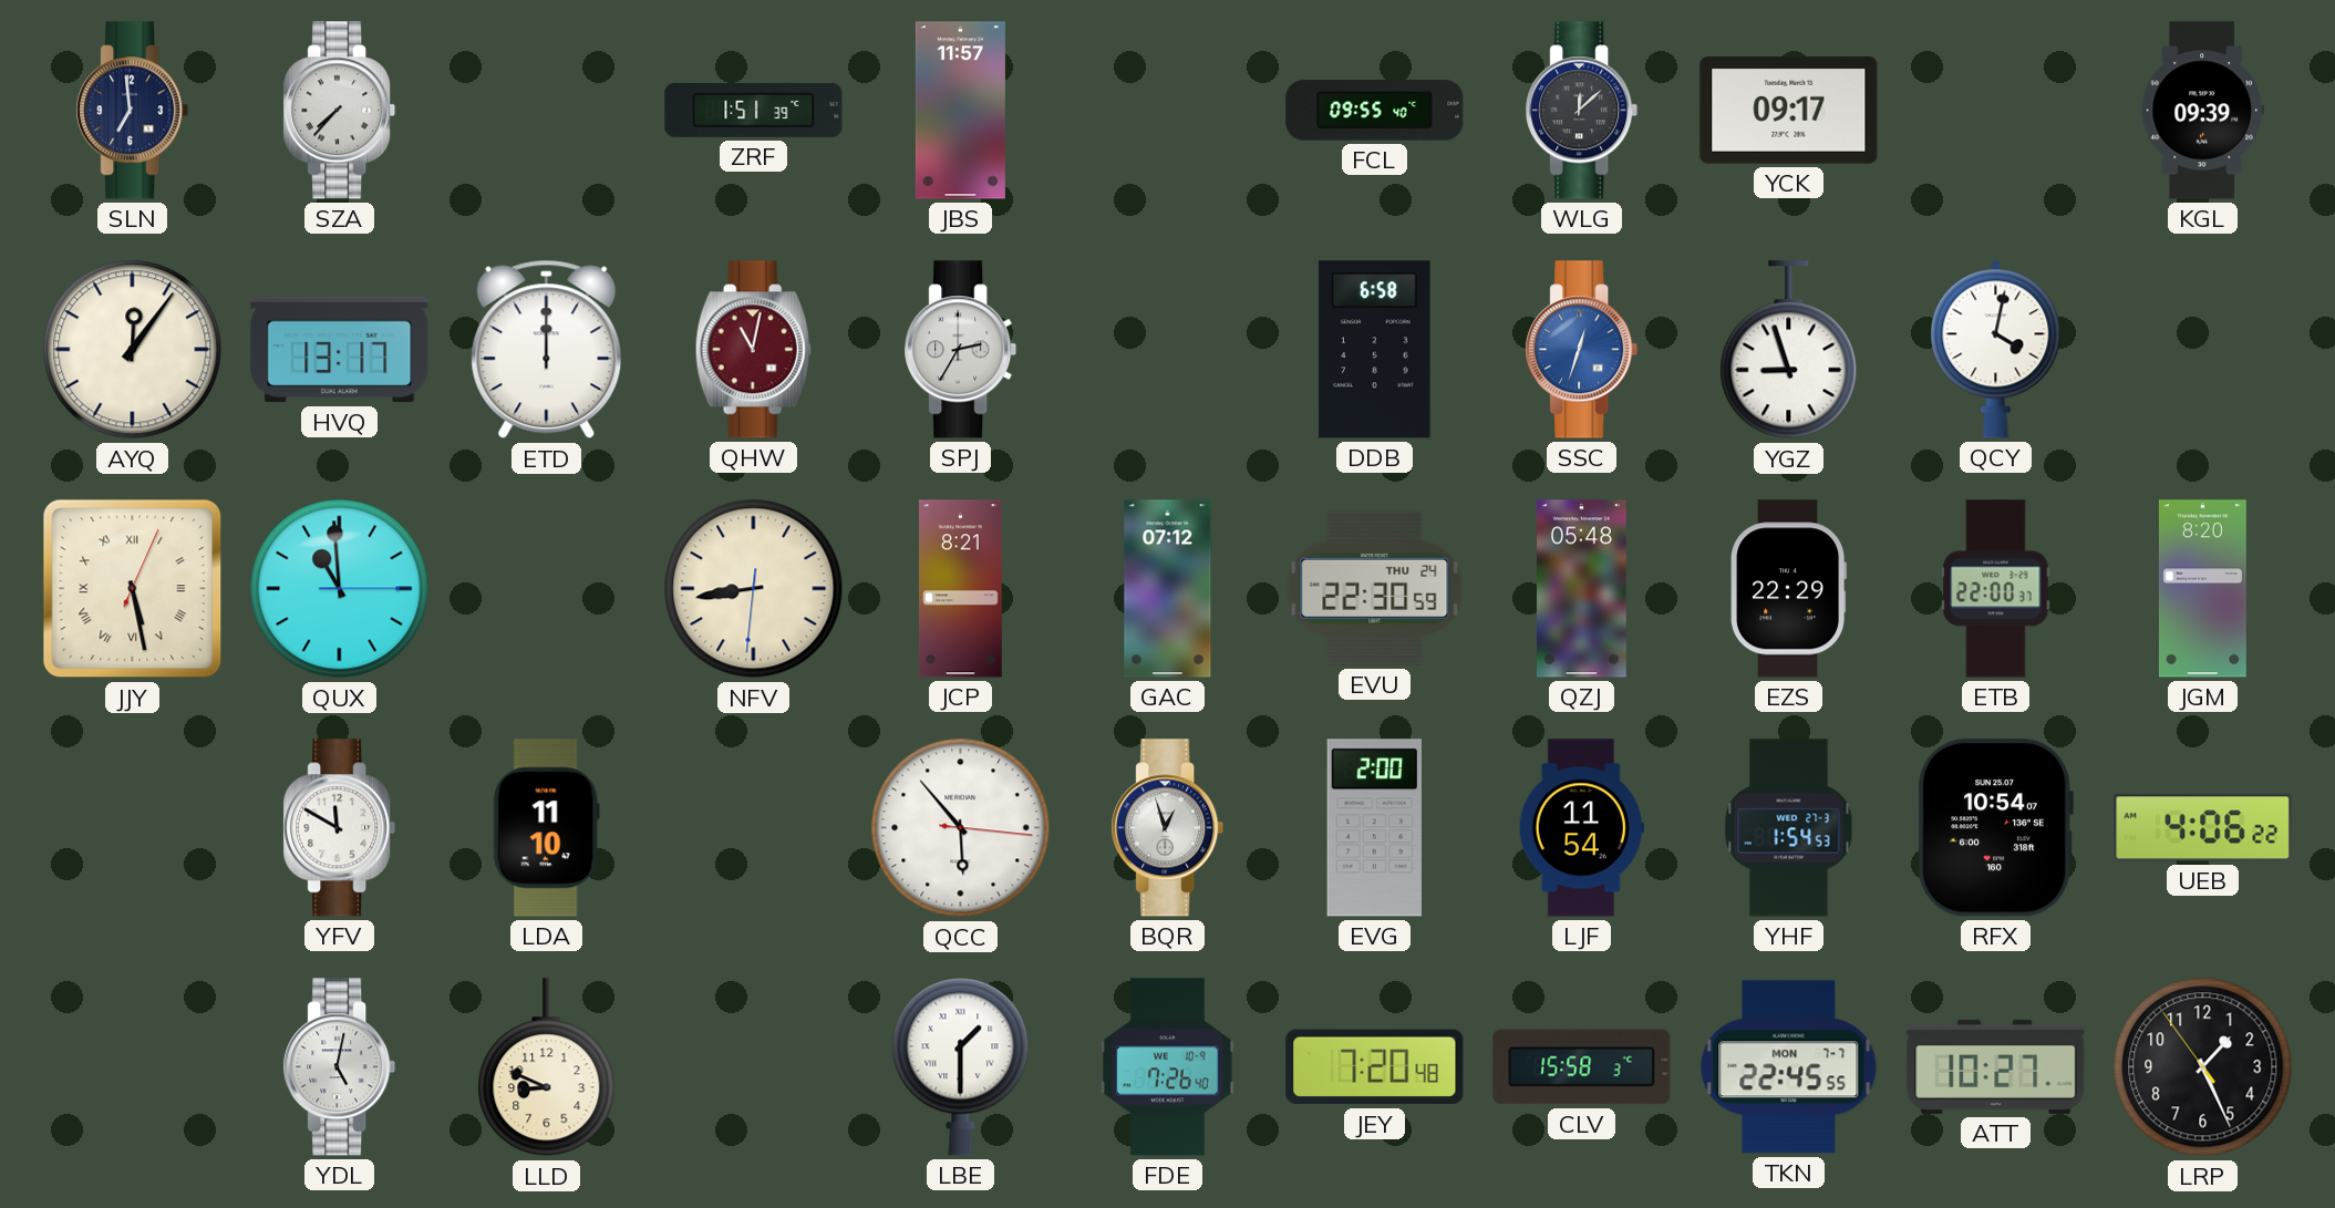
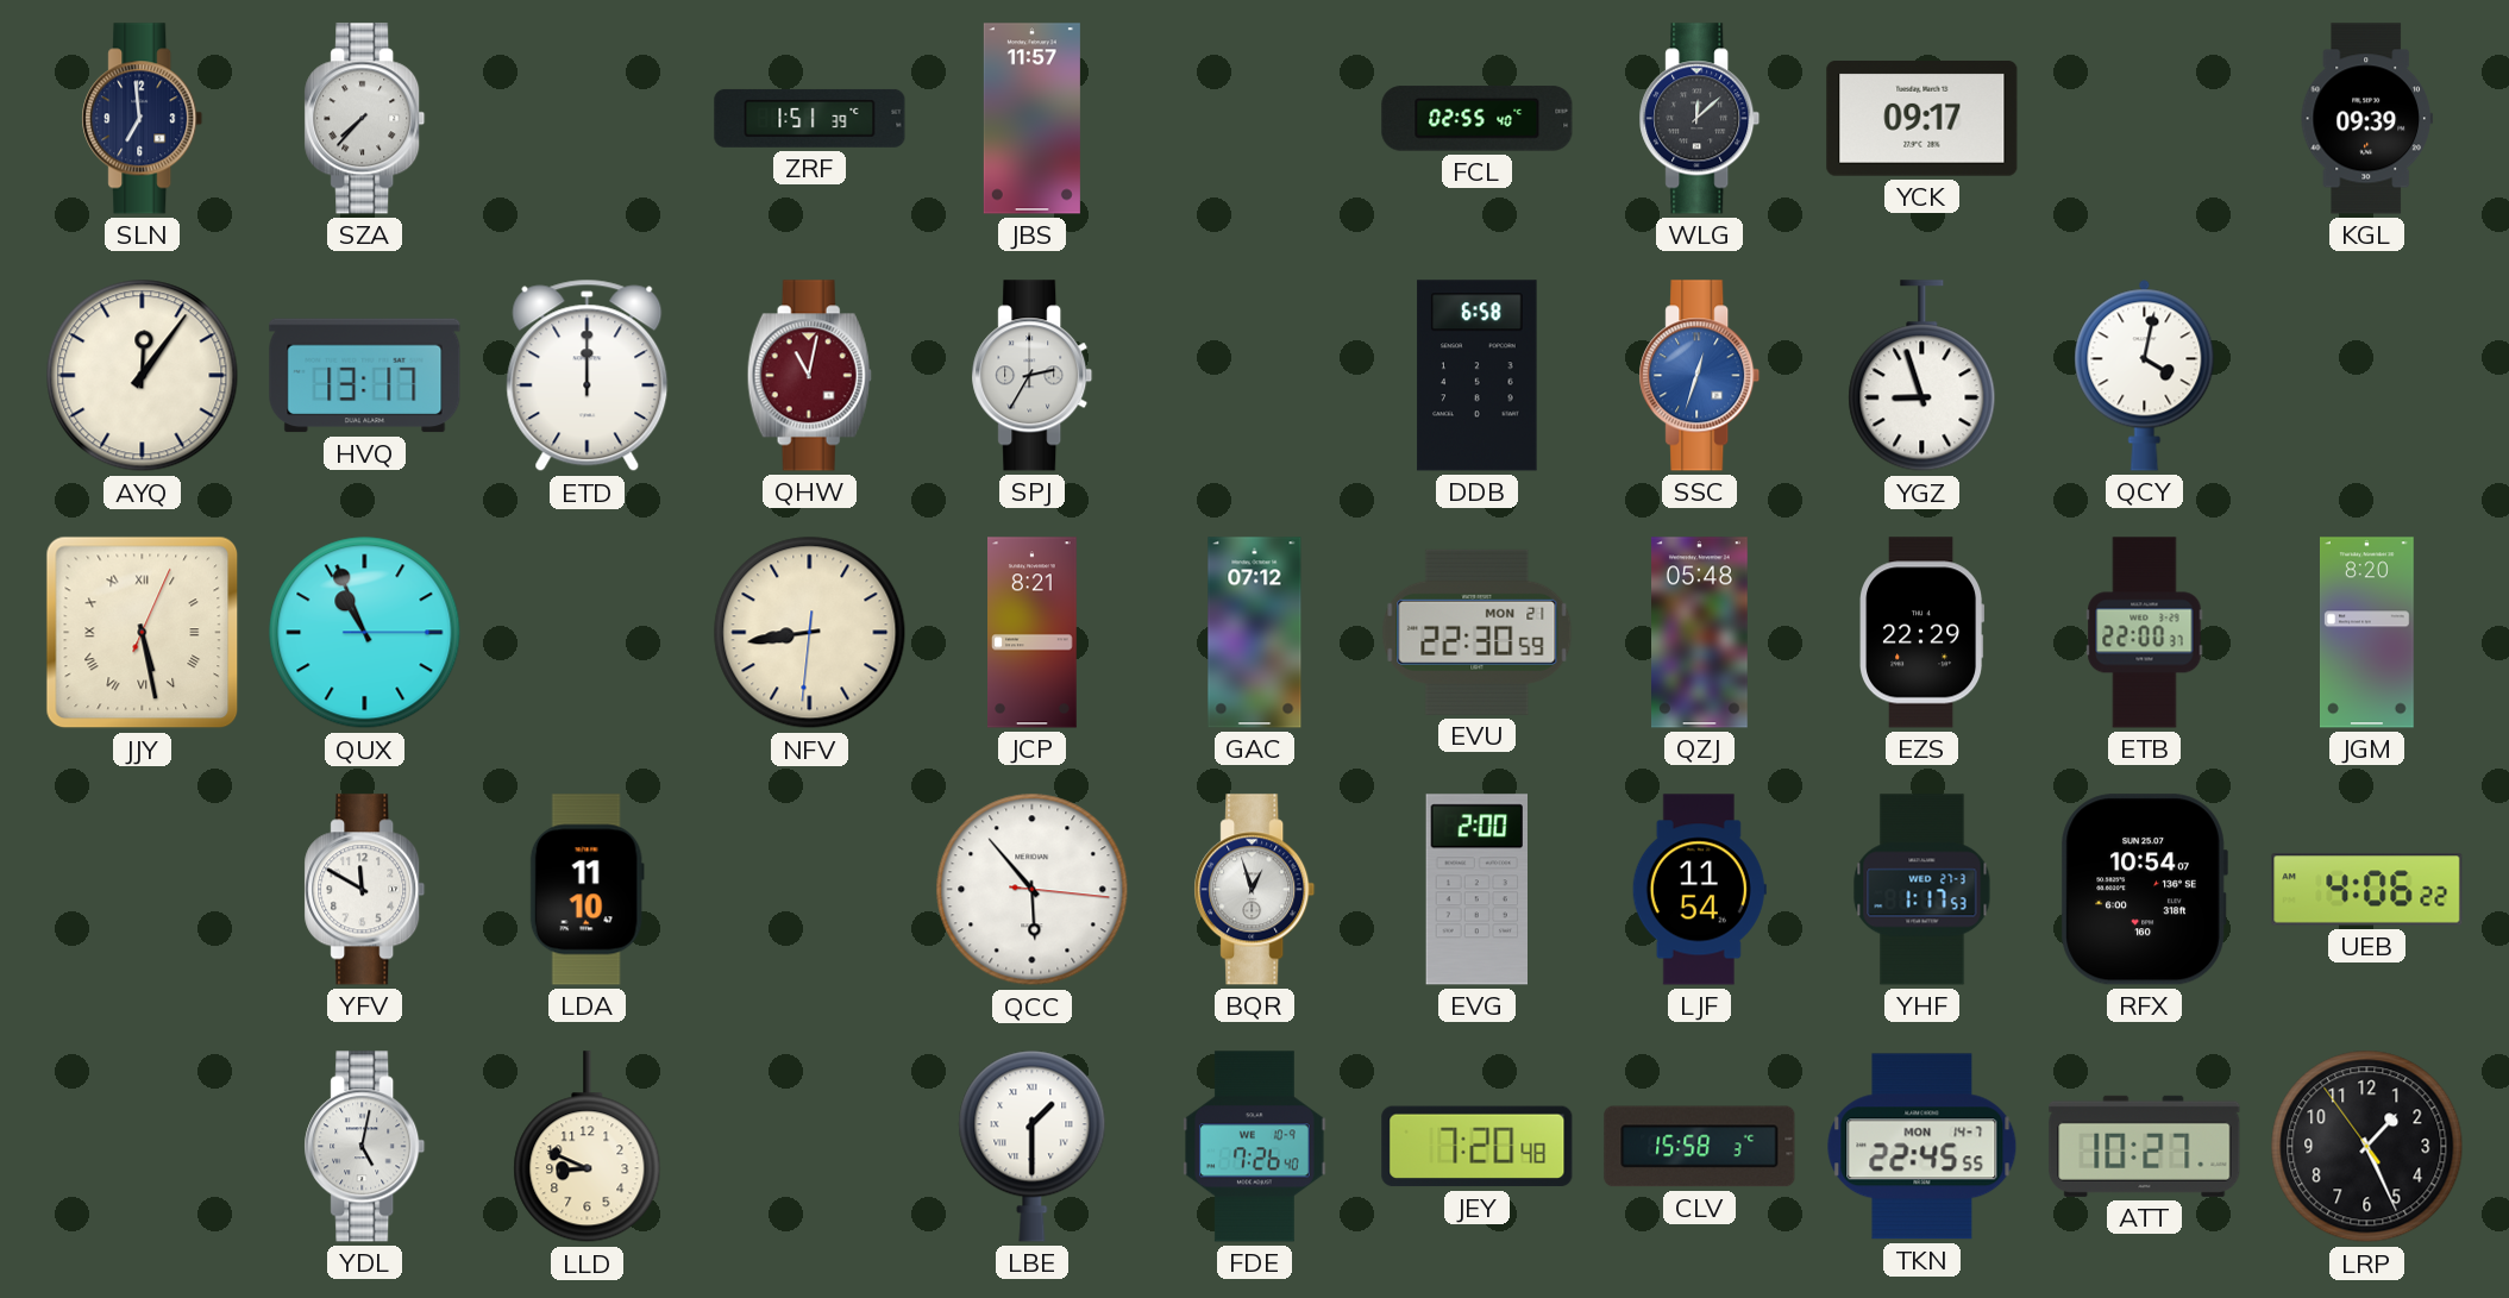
FCL: 09:55 -> 02:55 (1478, 119)
QUX: 10:59 -> 10:56 (365, 633)
EVU date: THU 24 -> MON 21 (1478, 632)
YHF: 1:54 -> 1:17 (1922, 890)
TKN date: MON 7-7 -> MON 14-7 (1922, 1147)
